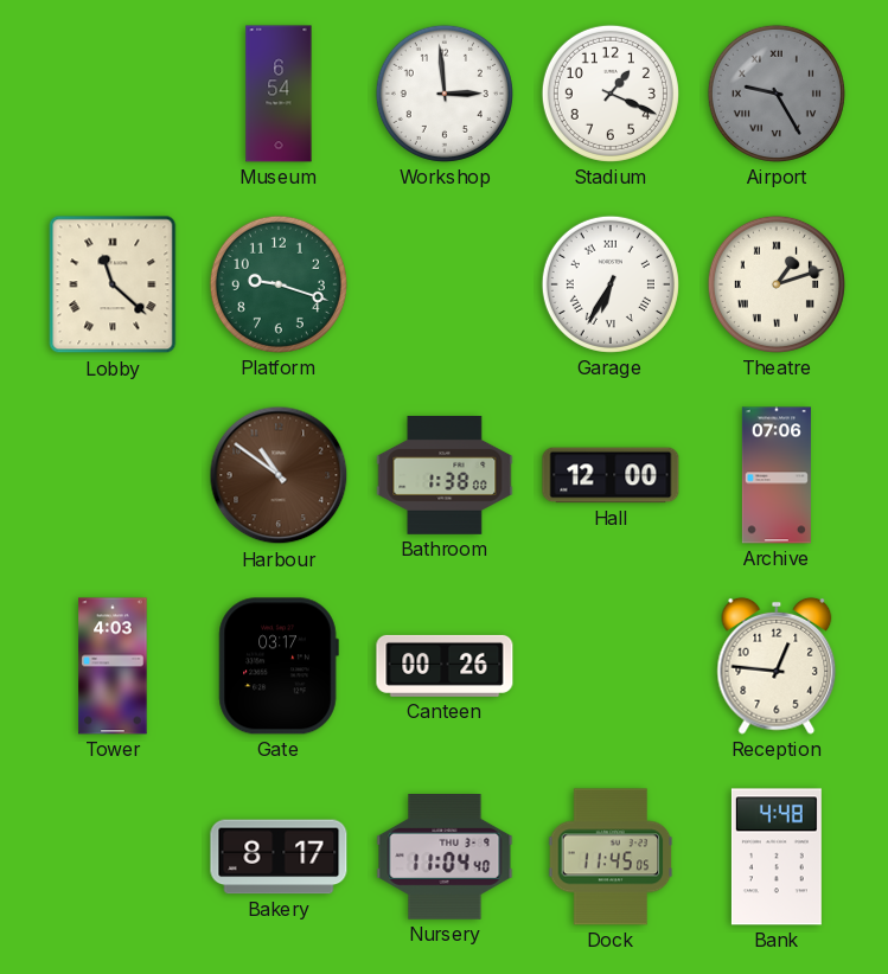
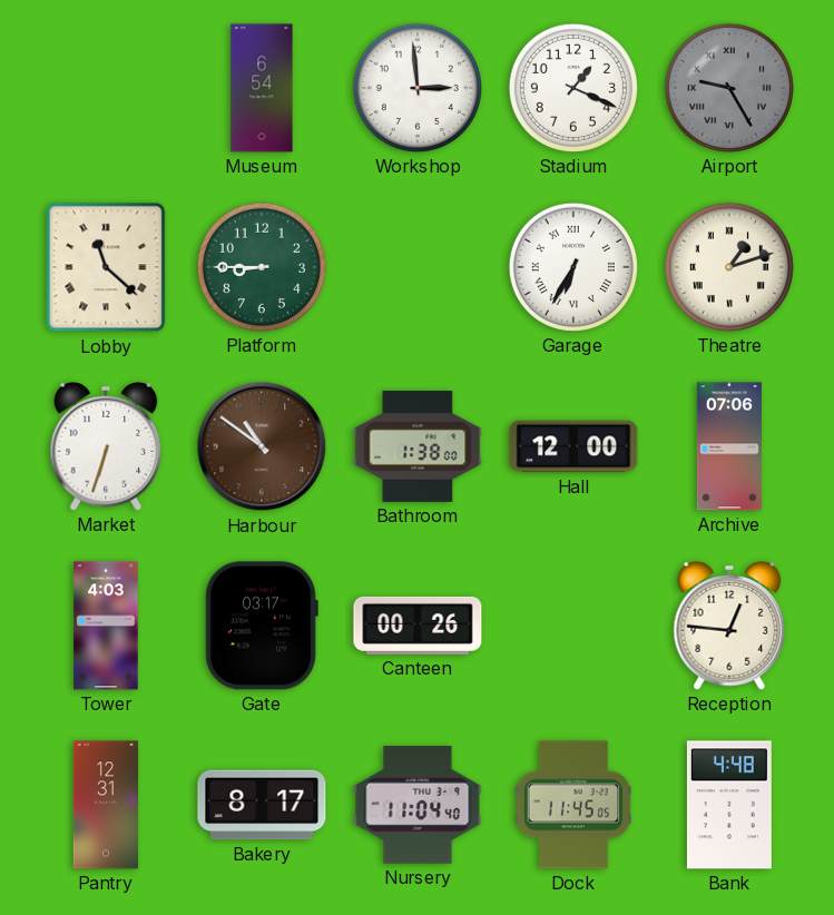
Platform: 9:18 -> 8:45 (262, 267)
Market: none -> 6:33 (106, 446)
Pantry: none -> 12:31 (106, 805)
